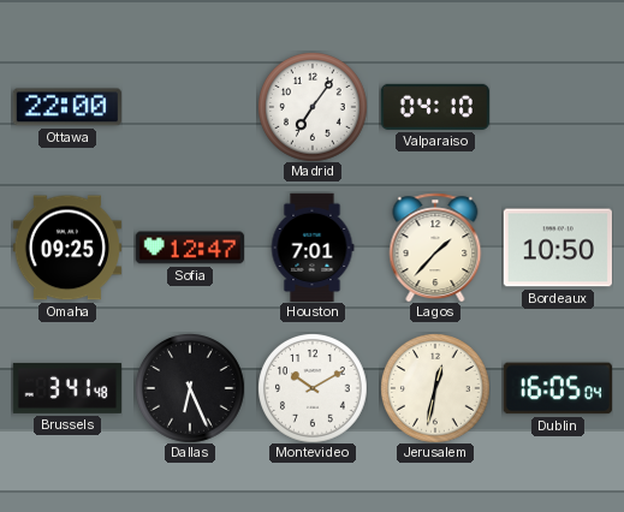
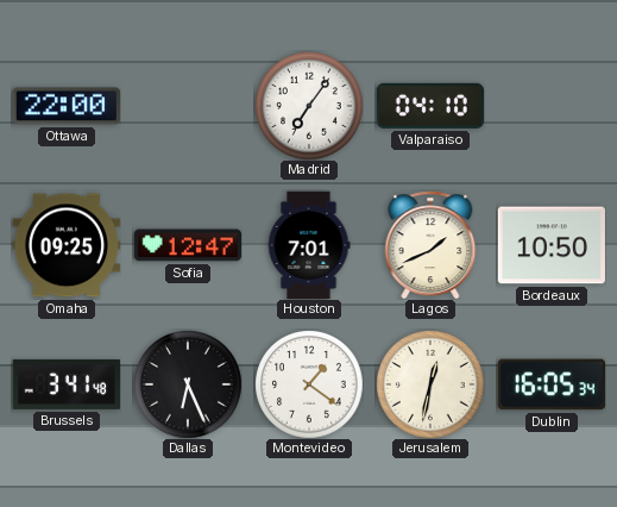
Lagos: 1:37 -> 1:41 (430, 245)
Montevideo: 10:10 -> 1:21 (309, 384)
Dublin: 16:05:04 -> 16:05:34 (552, 384)
